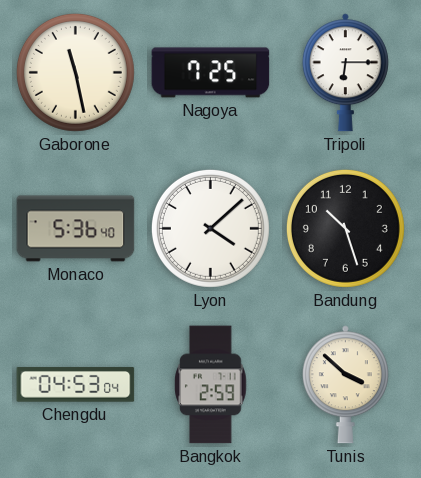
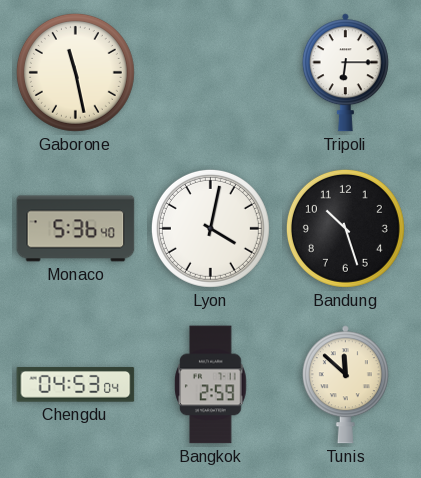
Nagoya: 7:25 -> none (211, 73)
Lyon: 4:08 -> 4:02 (210, 228)
Tunis: 3:52 -> 11:52 (345, 385)
